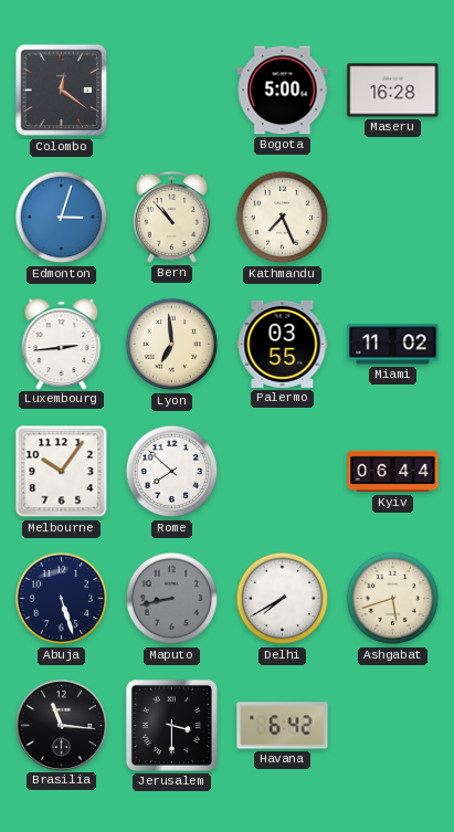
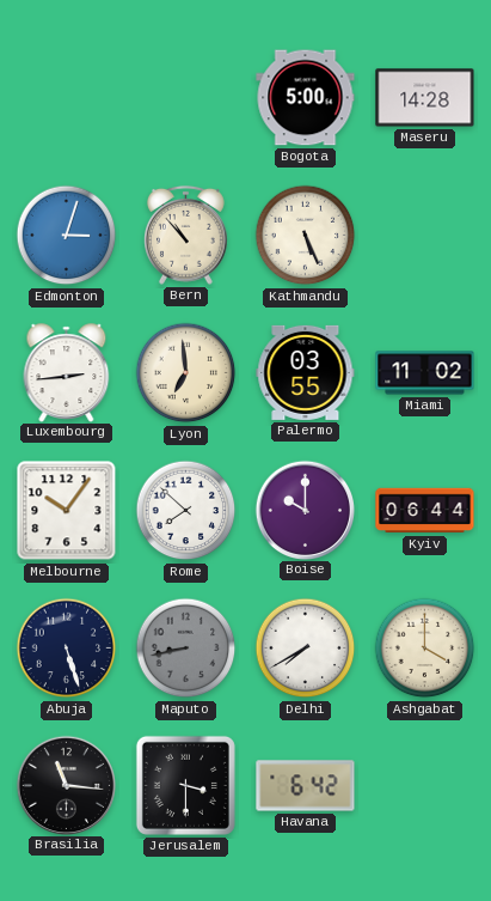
Colombo: 12:21 -> none (62, 91)
Maseru: 16:28 -> 14:28 (425, 98)
Kathmandu: 7:26 -> 5:26 (306, 236)
Boise: none -> 10:00 (305, 510)
Ashgabat: 5:42 -> 4:00 (425, 649)
